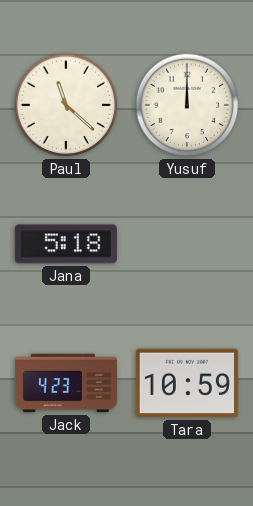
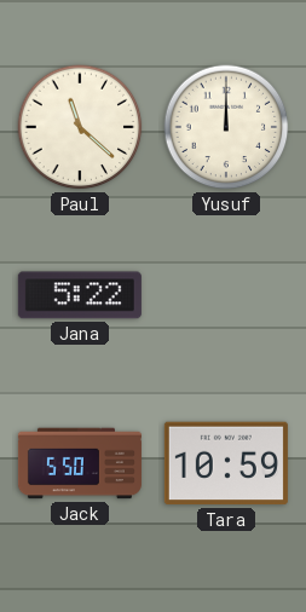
Jana: 5:18 -> 5:22 (80, 295)
Jack: 4:23 -> 5:50 (80, 463)
